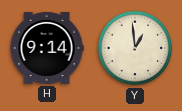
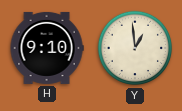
H: 9:14 -> 9:10 (47, 48)
